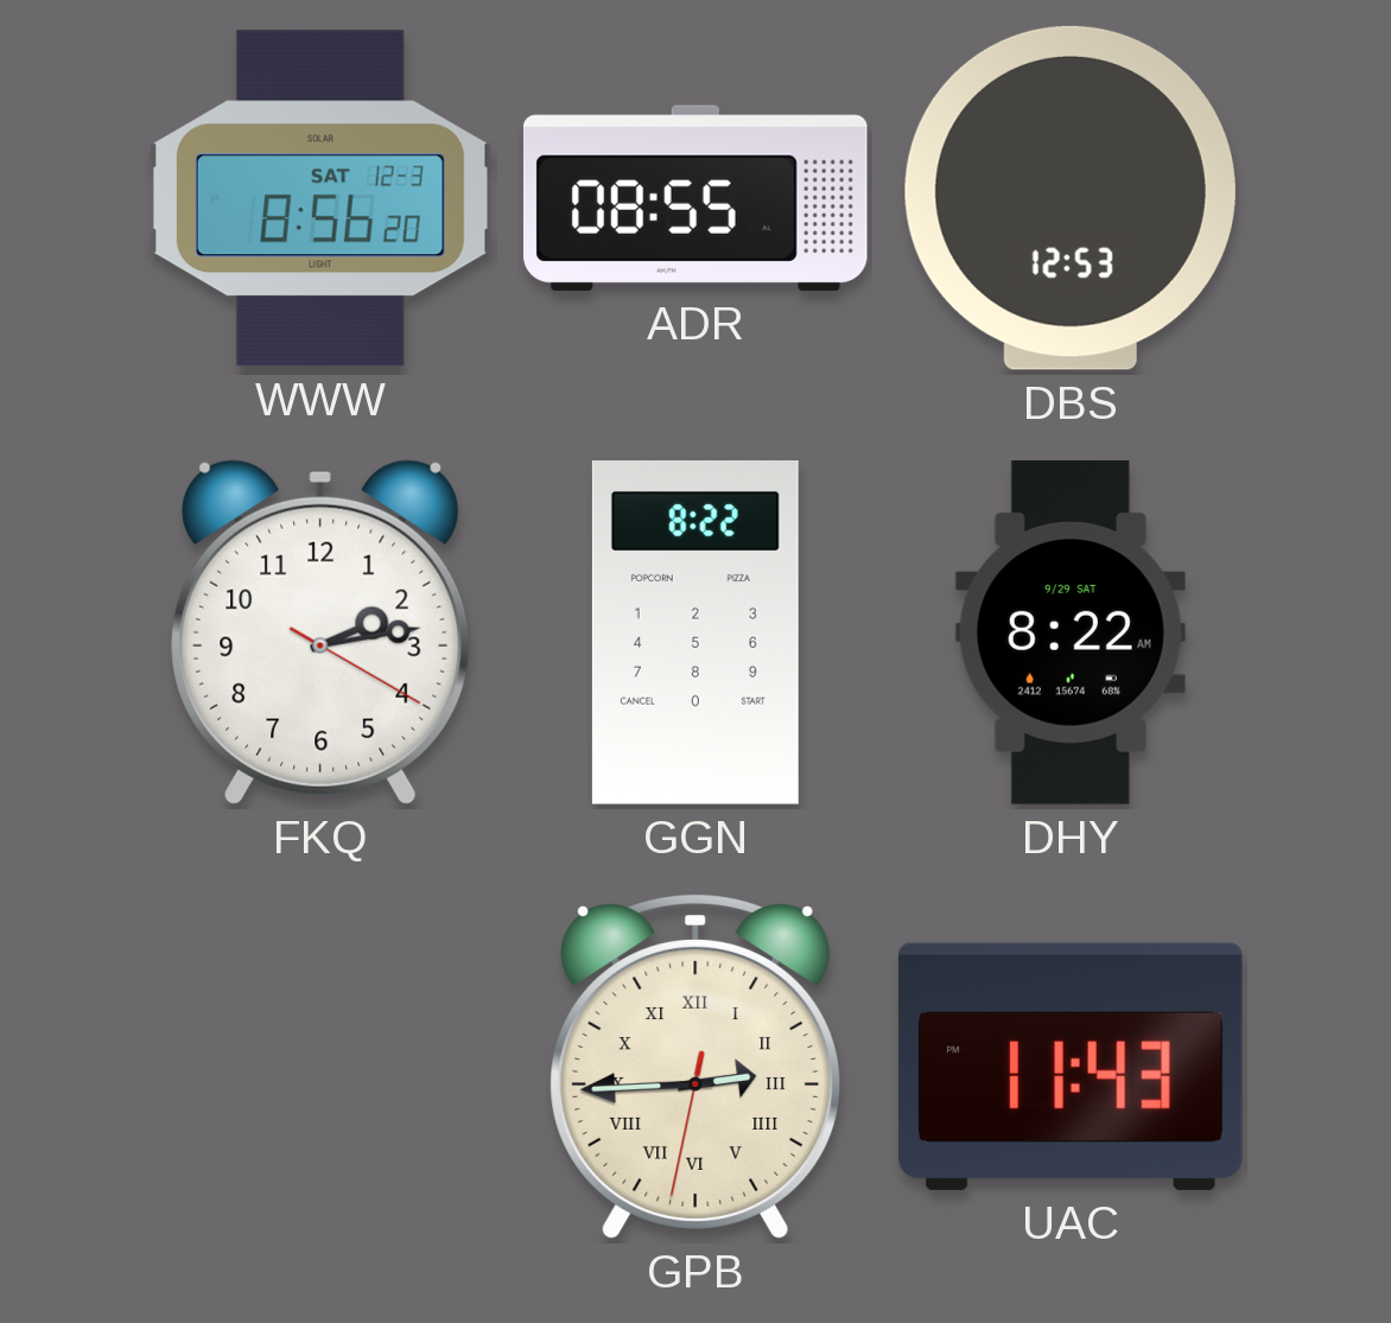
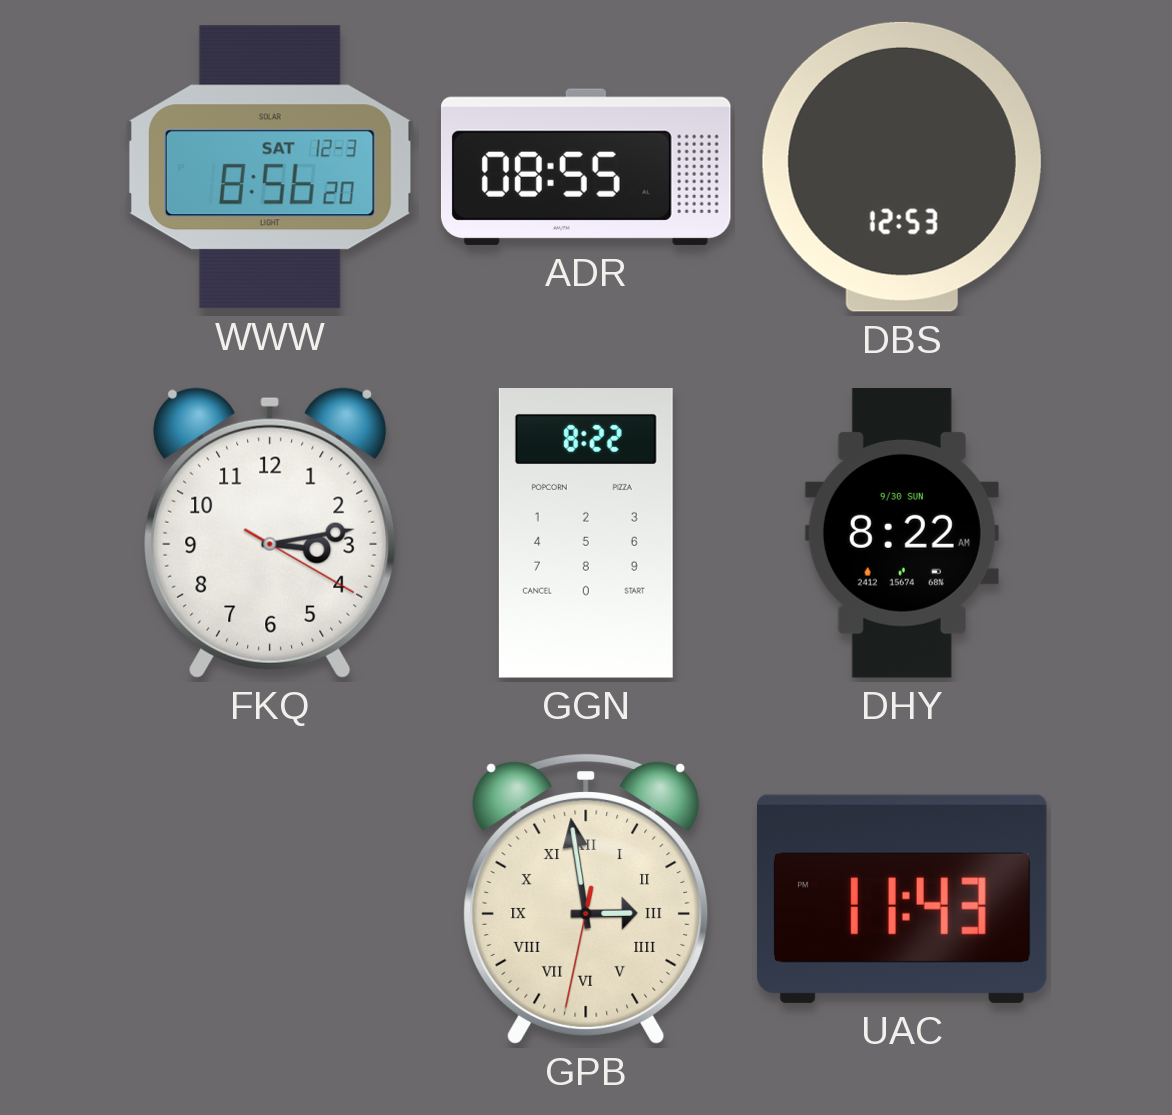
FKQ: 2:13 -> 3:13 (270, 533)
DHY date: 9/29 SAT -> 9/30 SUN (902, 534)
GPB: 2:44 -> 2:58 (586, 899)
